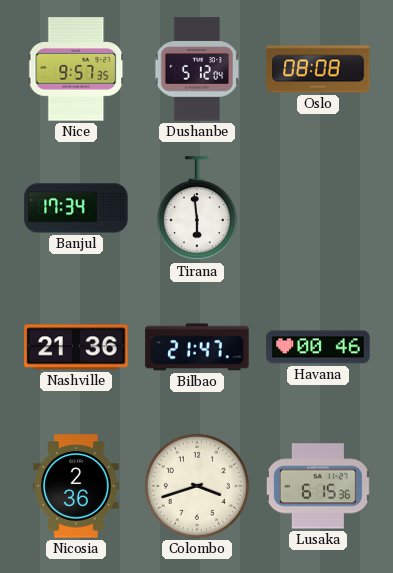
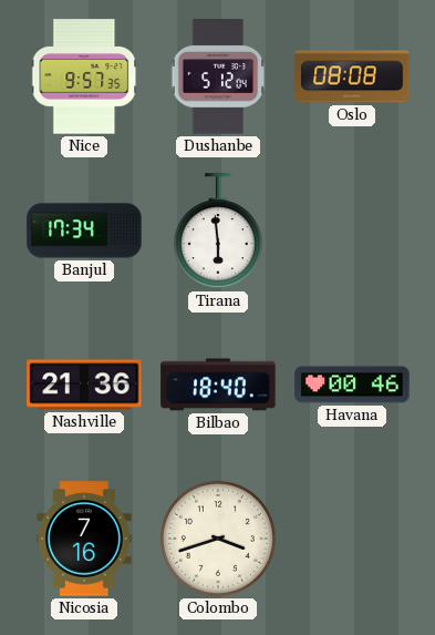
Bilbao: 21:47 -> 18:40 (218, 385)
Nicosia: 2:36 -> 7:16 (84, 539)
Lusaka: 6:15 -> none (318, 486)
